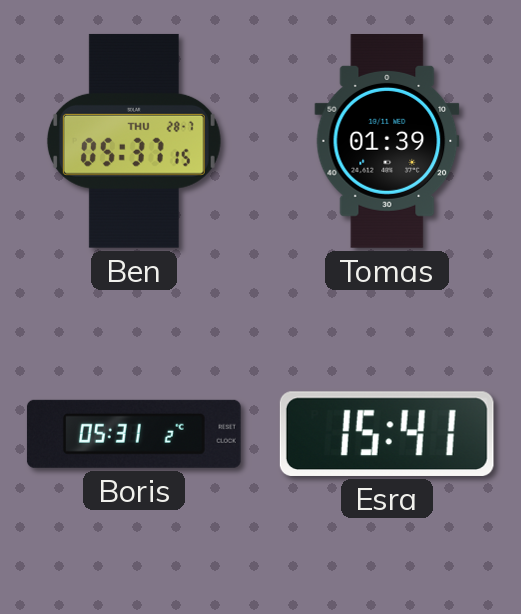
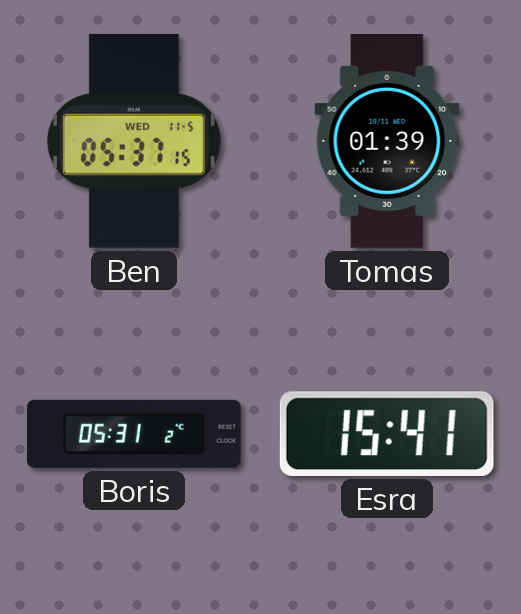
Ben date: THU 28-7 -> WED 11-5 (134, 141)
